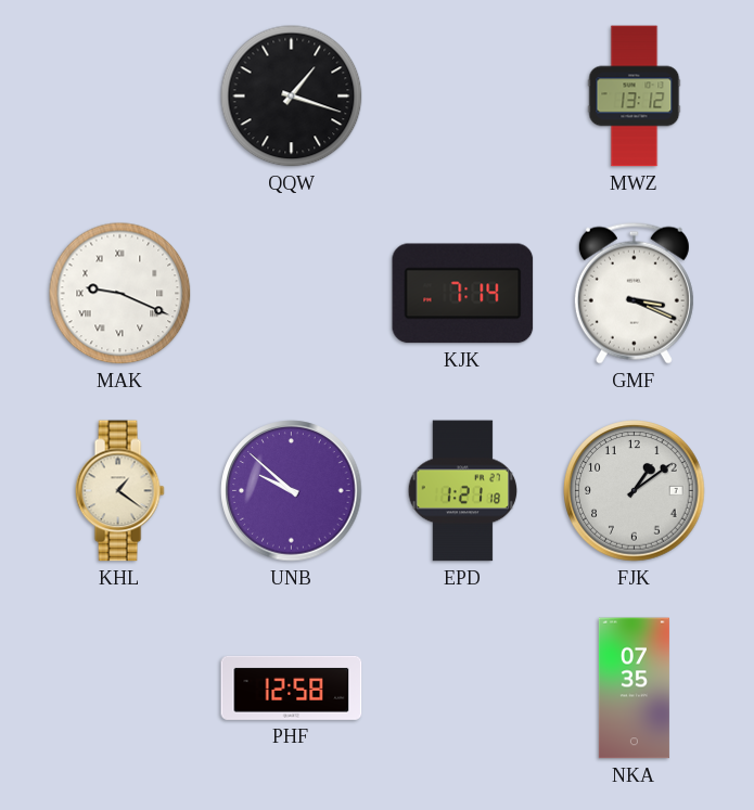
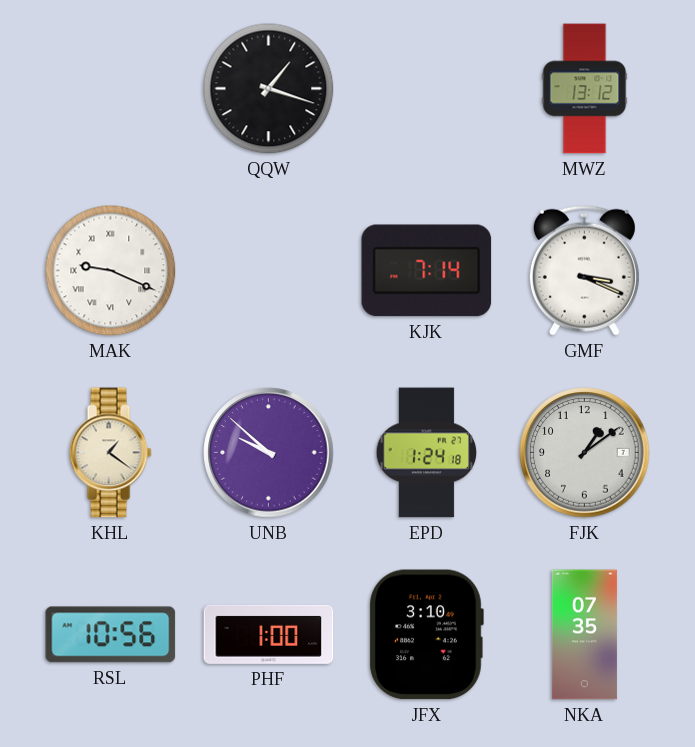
EPD: 1:21 -> 1:24 (427, 453)
RSL: none -> 10:56 (111, 635)
PHF: 12:58 -> 1:00 (269, 634)
JFX: none -> 3:10 (426, 635)
